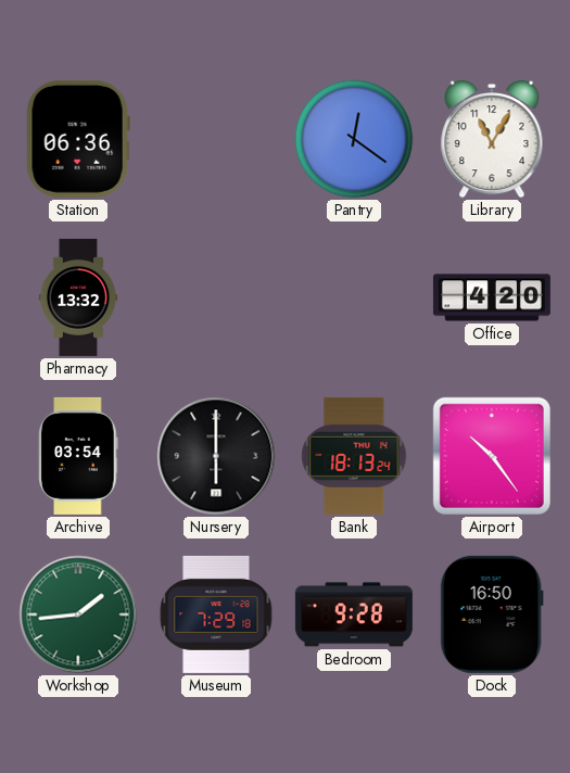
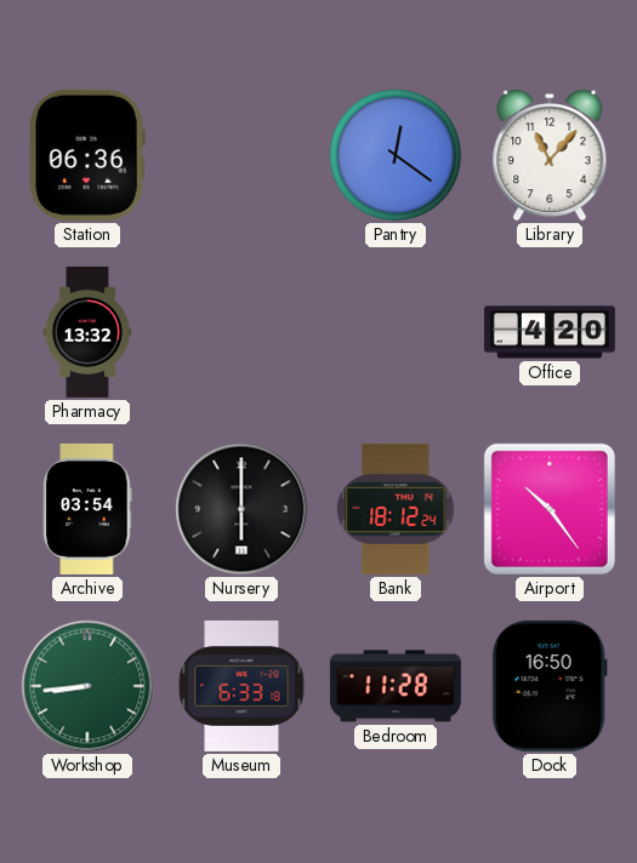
Library: 11:05 -> 11:07 (550, 155)
Bank: 18:13 -> 18:12 (396, 509)
Workshop: 1:44 -> 8:44 (87, 686)
Museum: 7:29 -> 6:33 (241, 686)
Bedroom: 9:28 -> 11:28 (396, 686)
